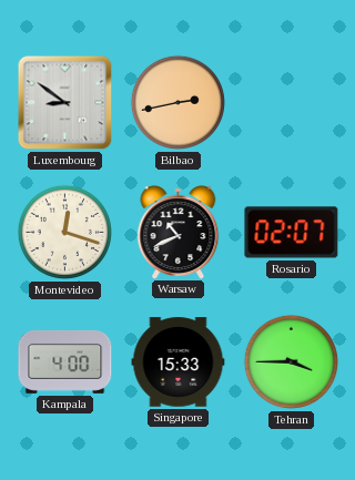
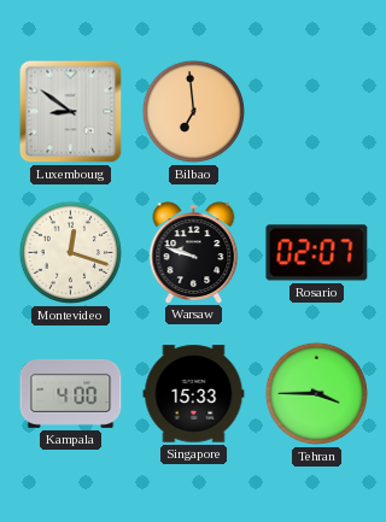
Bilbao: 2:43 -> 6:59 (193, 111)
Warsaw: 10:41 -> 9:48 (194, 252)
